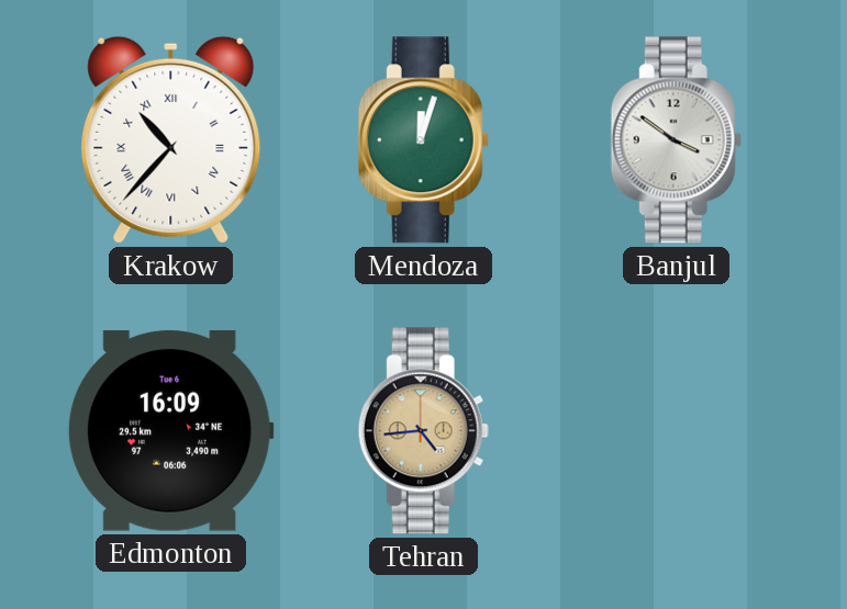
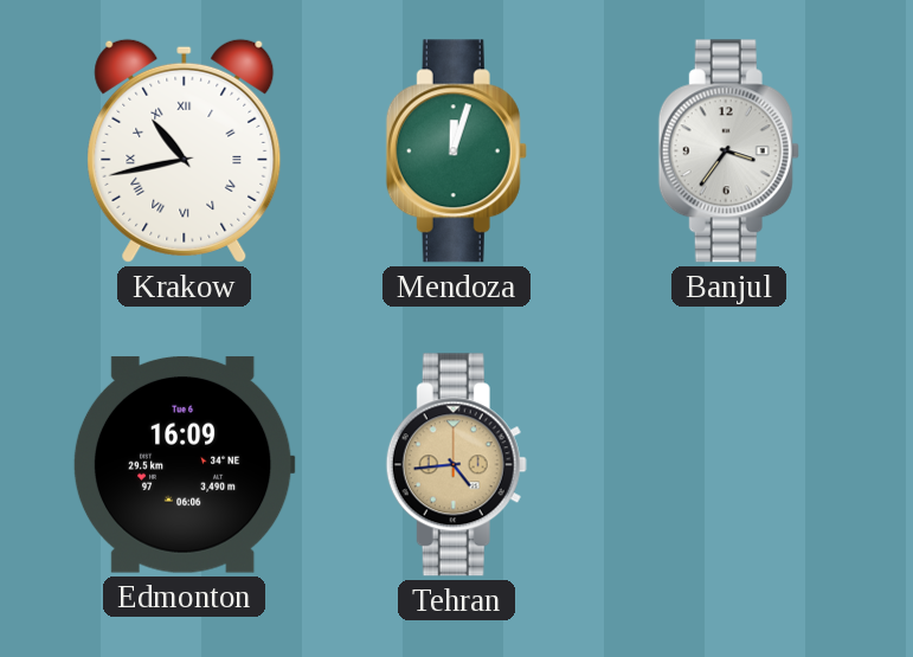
Krakow: 10:37 -> 10:43 (185, 150)
Banjul: 3:51 -> 3:36 (728, 152)
